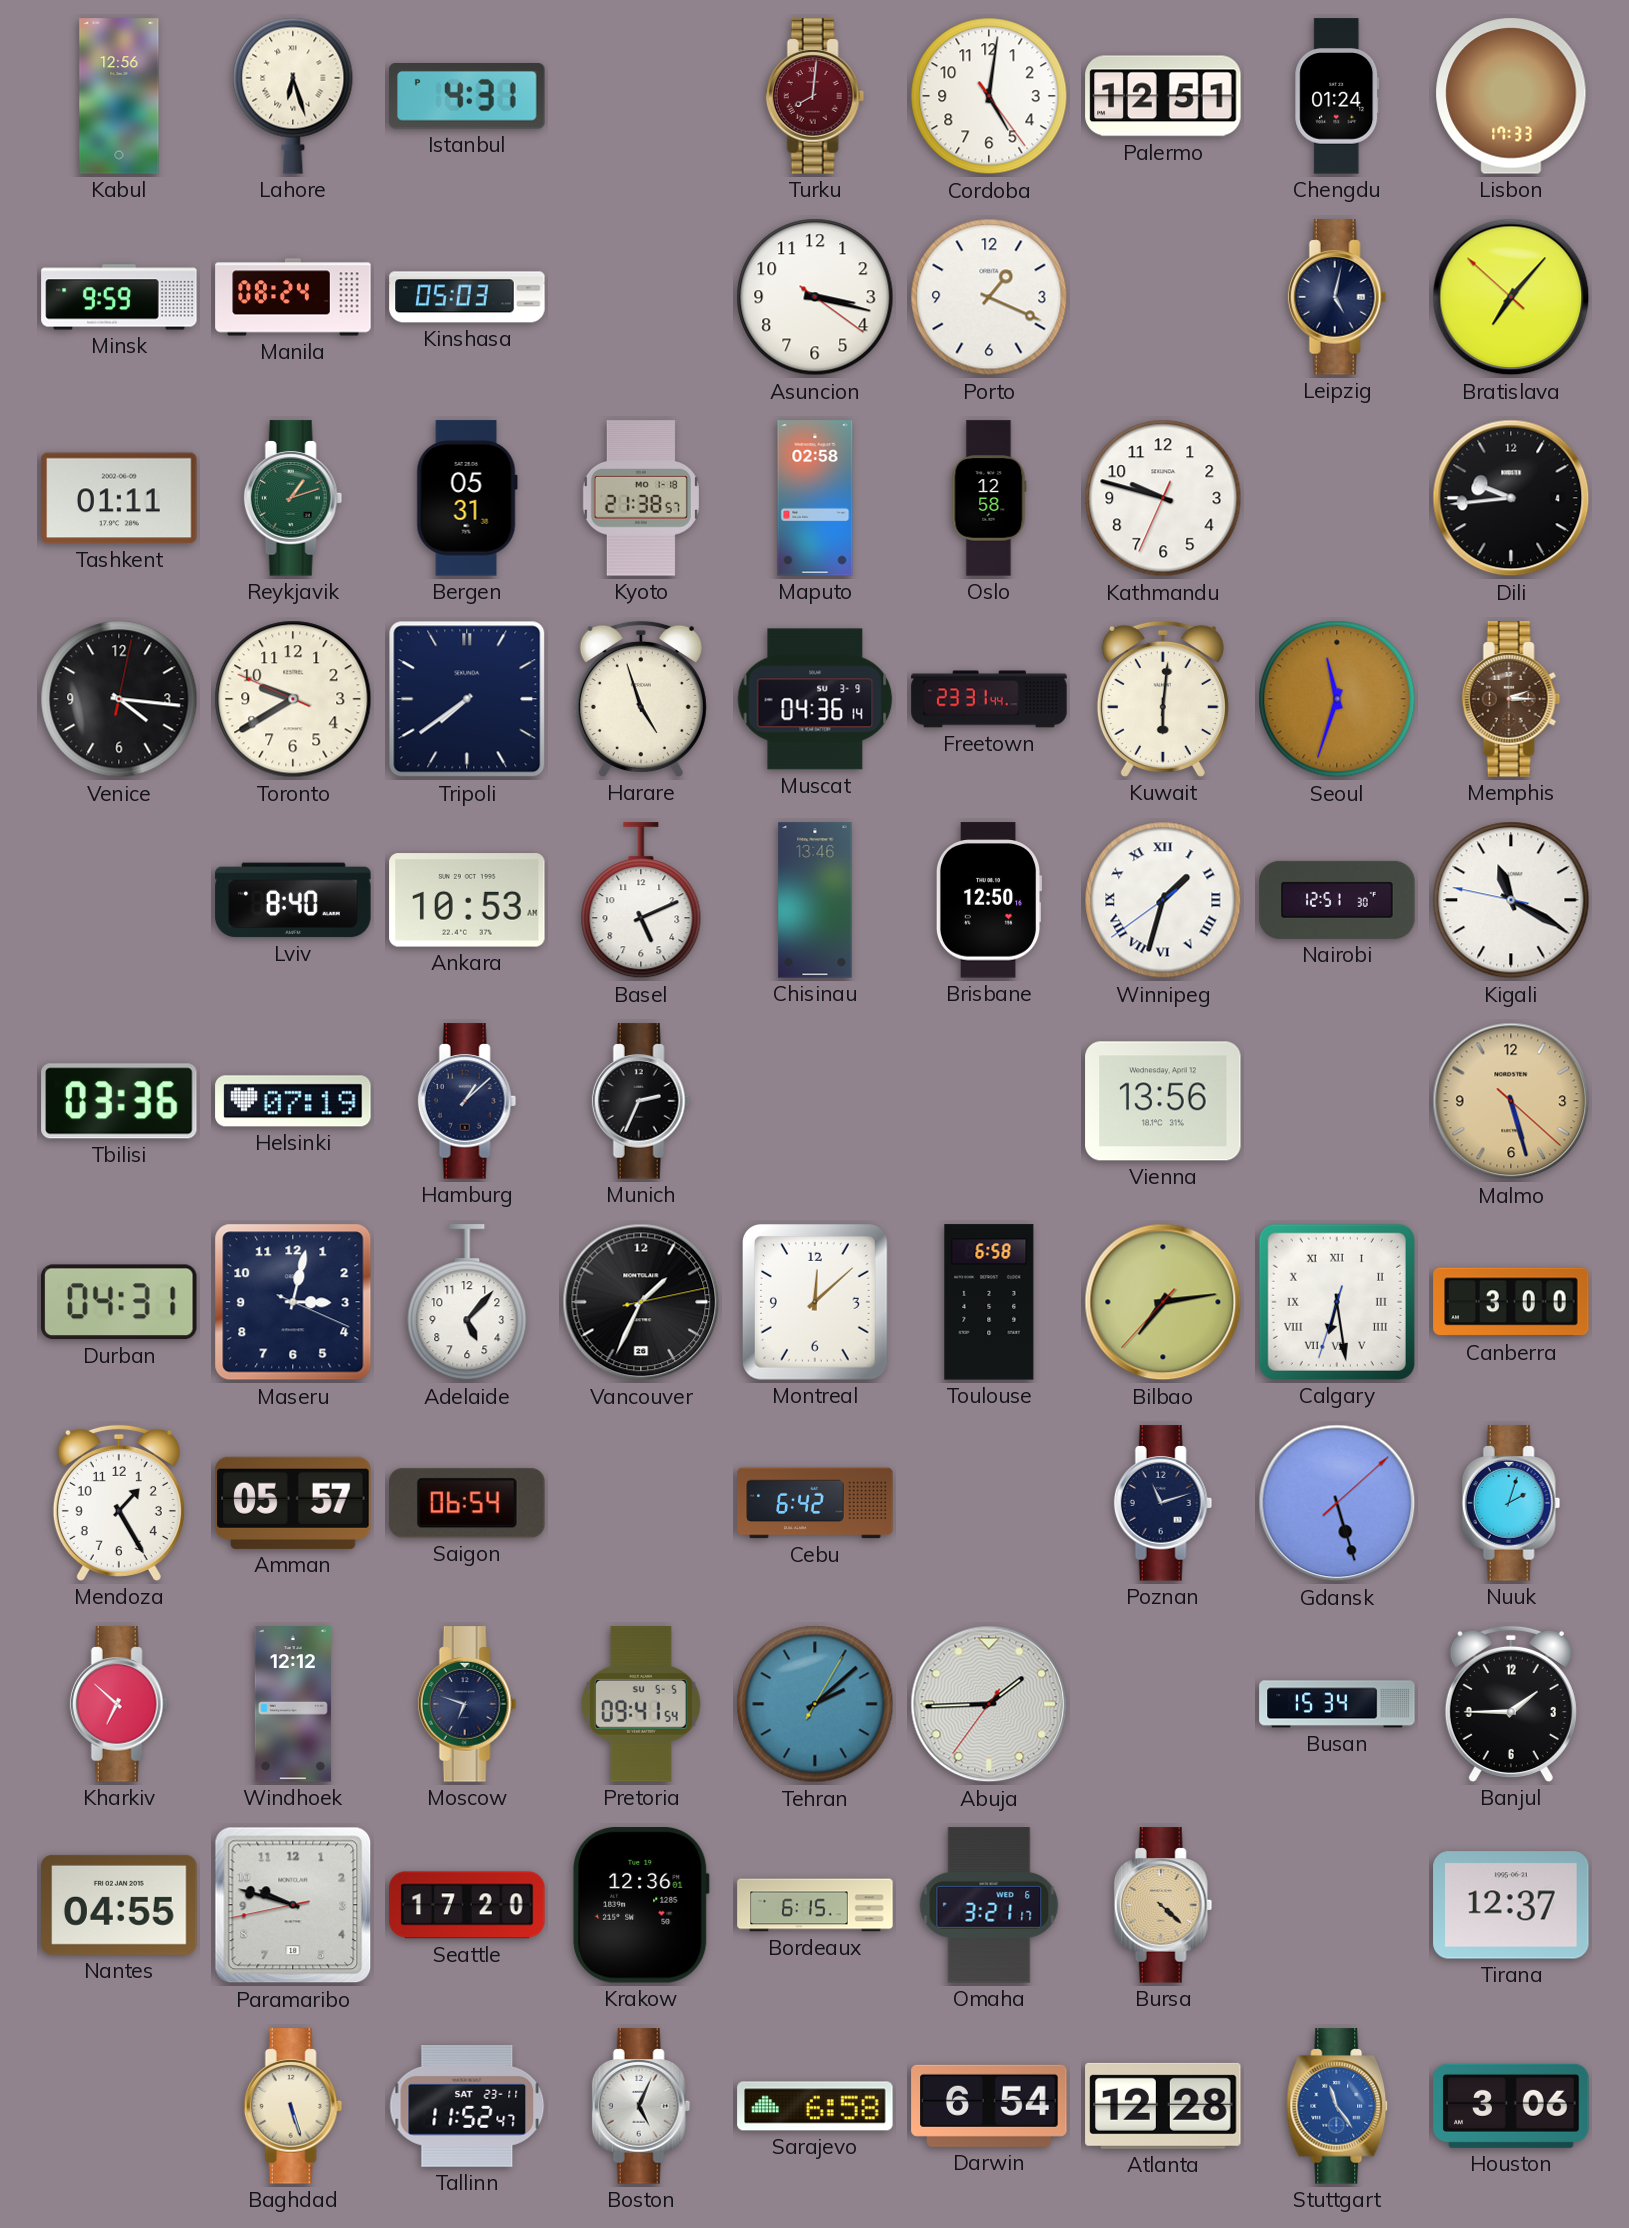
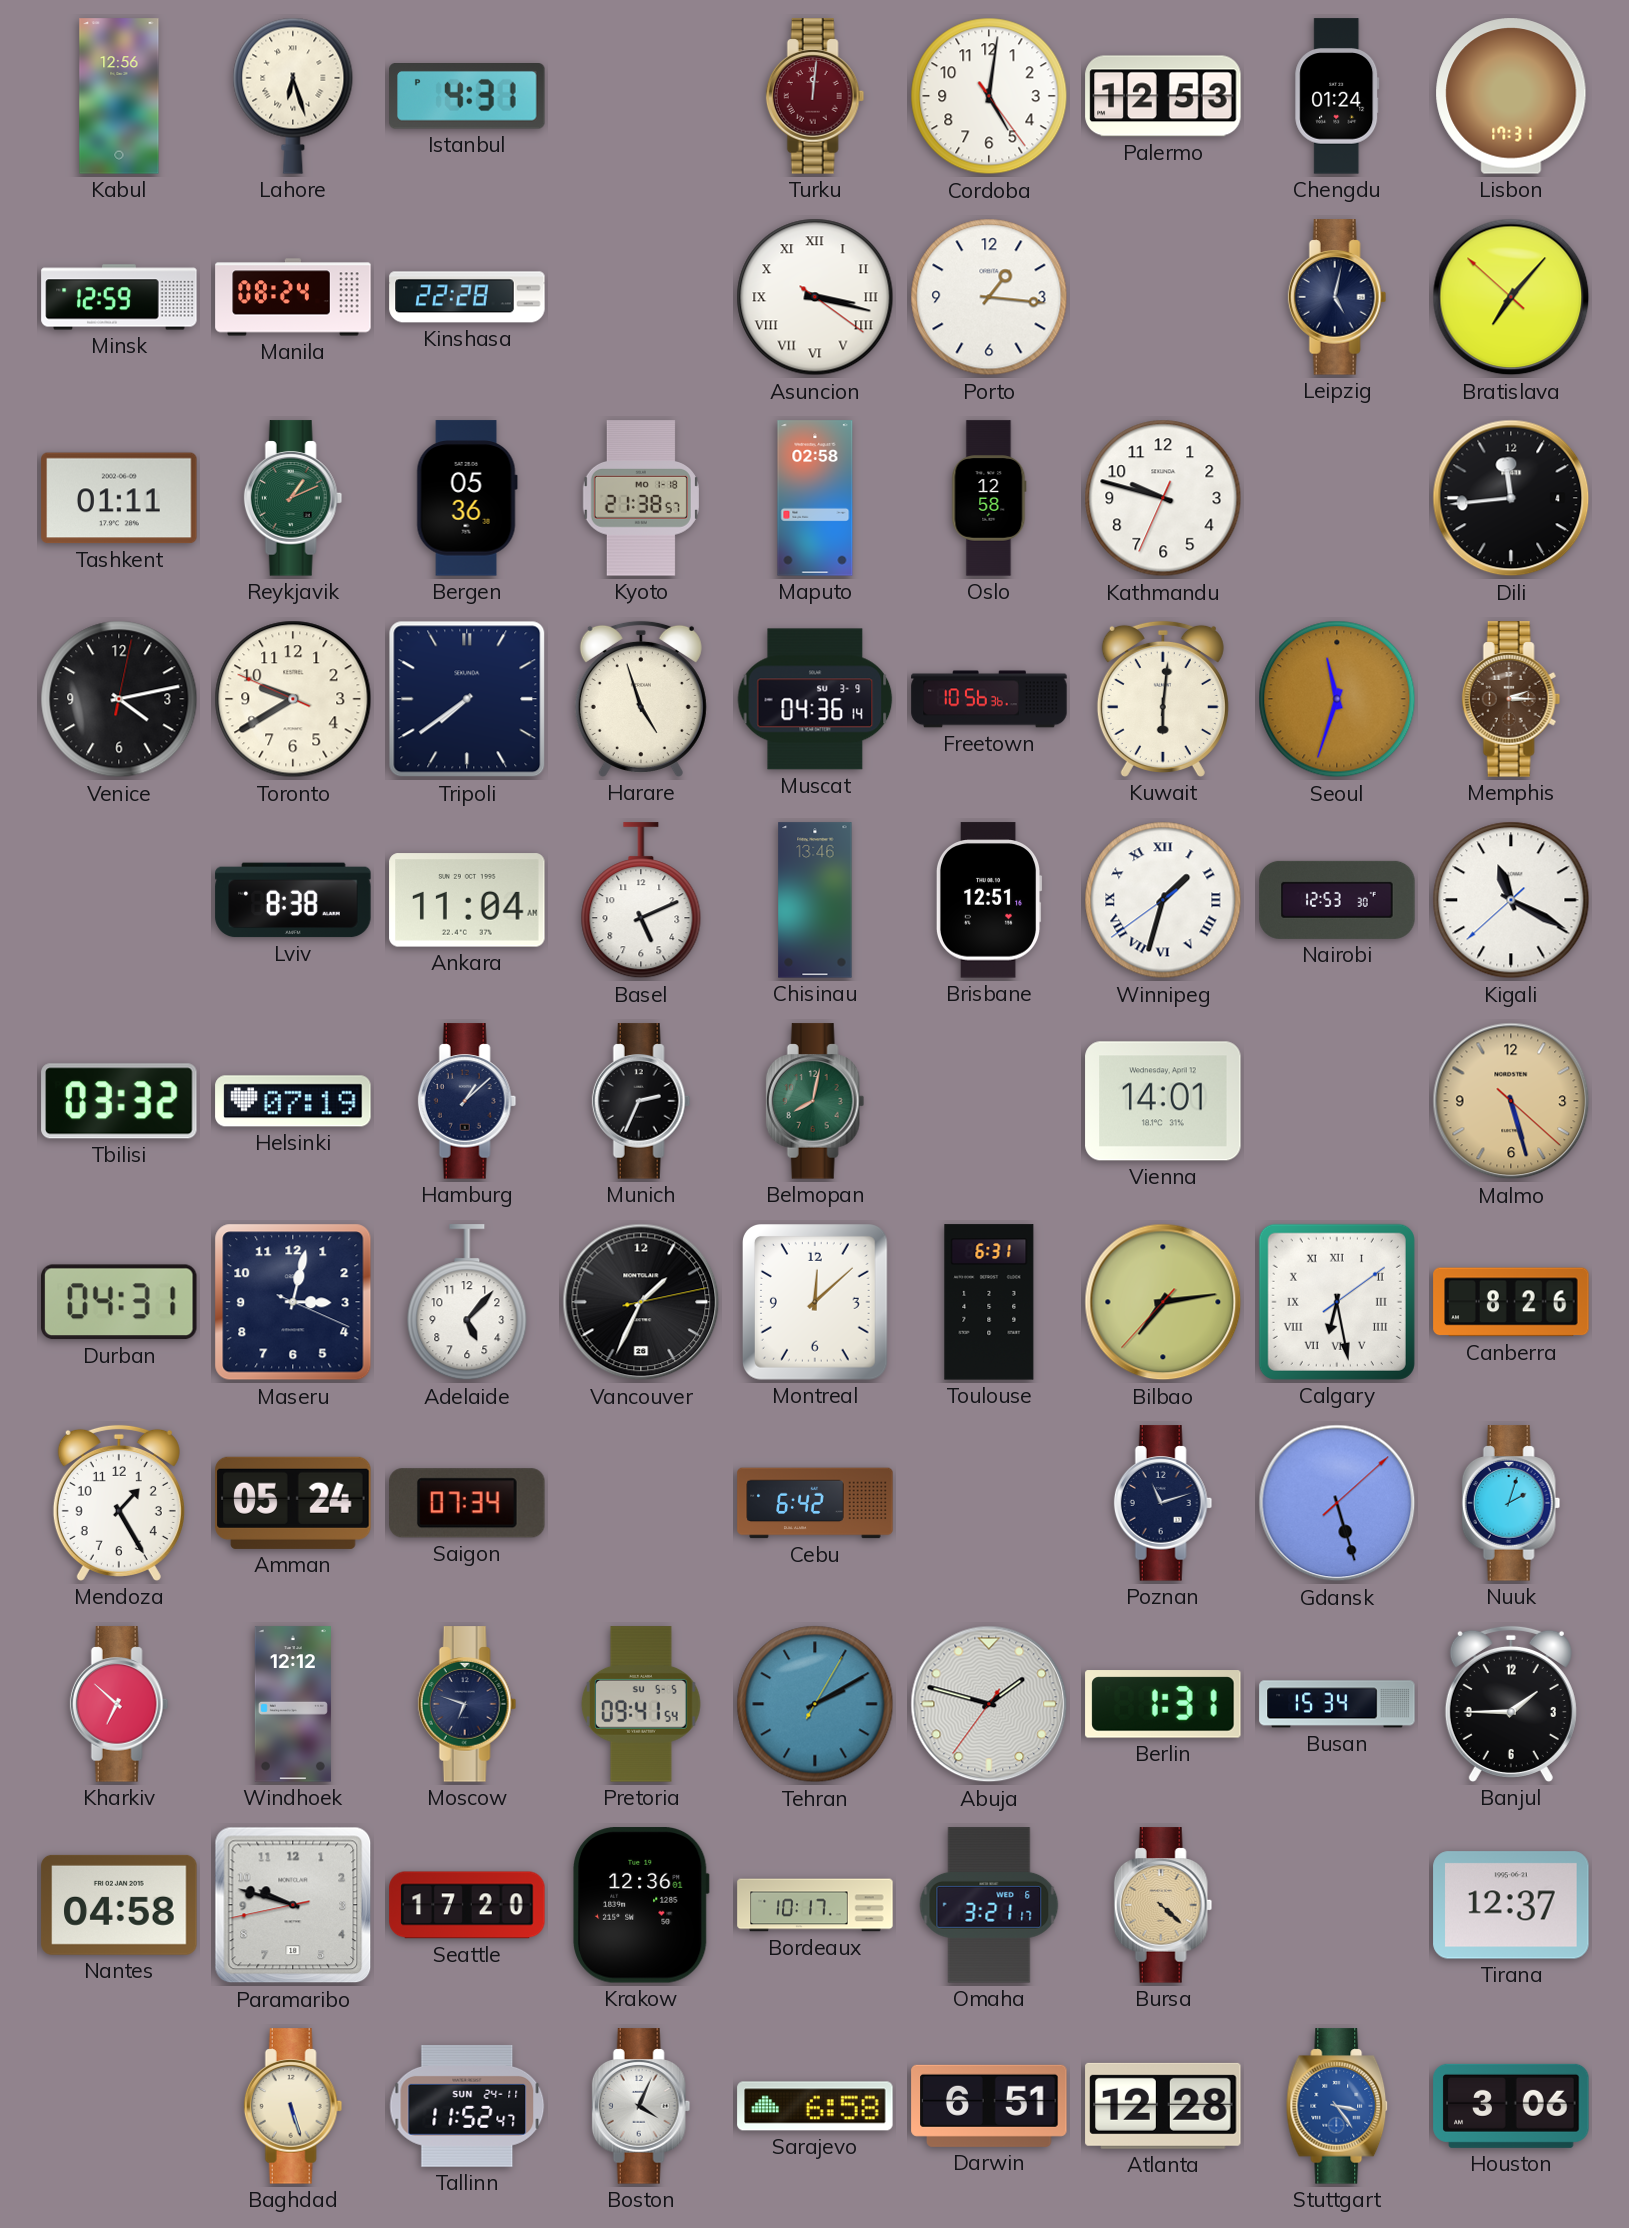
Turku: 8:01 -> 12:01 (815, 96)
Palermo: 12:51 -> 12:53 (1163, 96)
Lisbon: 17:33 -> 17:31 (1511, 96)
Minsk: 9:59 -> 12:59 (119, 297)
Kinshasa: 05:03 -> 22:28 (467, 297)
Asuncion numerals: Arabic -> Roman (815, 297)
Porto: 1:19 -> 1:16 (989, 297)
Reykjavik: 1:12 -> 1:11 (293, 498)
Bergen: 05:31 -> 05:36 (467, 498)
Dili: 9:44 -> 11:44 (1511, 498)
Venice: 4:16 -> 4:13 (119, 699)
Freetown: 23:31 -> 10:56 (989, 699)
Lviv: 8:40 -> 8:38 (293, 900)
Ankara: 10:53 -> 11:04 (467, 900)
Brisbane: 12:50 -> 12:51 (989, 900)
Nairobi: 12:51 -> 12:53 (1337, 900)
Kigali: 11:19:47 -> 11:19:38 (1511, 900)
Tbilisi: 03:36 -> 03:32 (119, 1101)
Belmopan: none -> 8:02 (815, 1101)
Vienna: 13:56 -> 14:01 (1163, 1101)
Toulouse: 6:58 -> 6:31 (989, 1302)
Calgary: 6:28:33 -> 6:28:09 (1337, 1302)
Canberra: 3:00 -> 8:26 (1511, 1302)
Amman: 05:57 -> 05:24 (293, 1503)
Saigon: 06:54 -> 07:34 (467, 1503)
Tehran: 2:08 -> 2:10 (815, 1704)
Abuja: 1:44 -> 1:47 (989, 1704)
Berlin: none -> 1:31 (1163, 1704)
Nantes: 04:55 -> 04:58 (119, 1905)
Bordeaux: 6:15 -> 10:17 (815, 1905)
Tallinn date: SAT 23-11 -> SUN 24-11 (467, 2106)
Boston: 5:04 -> 4:04 (641, 2106)
Darwin: 6:54 -> 6:51 (989, 2106)
Stuttgart: 11:24 -> 3:24 (1338, 2106)
